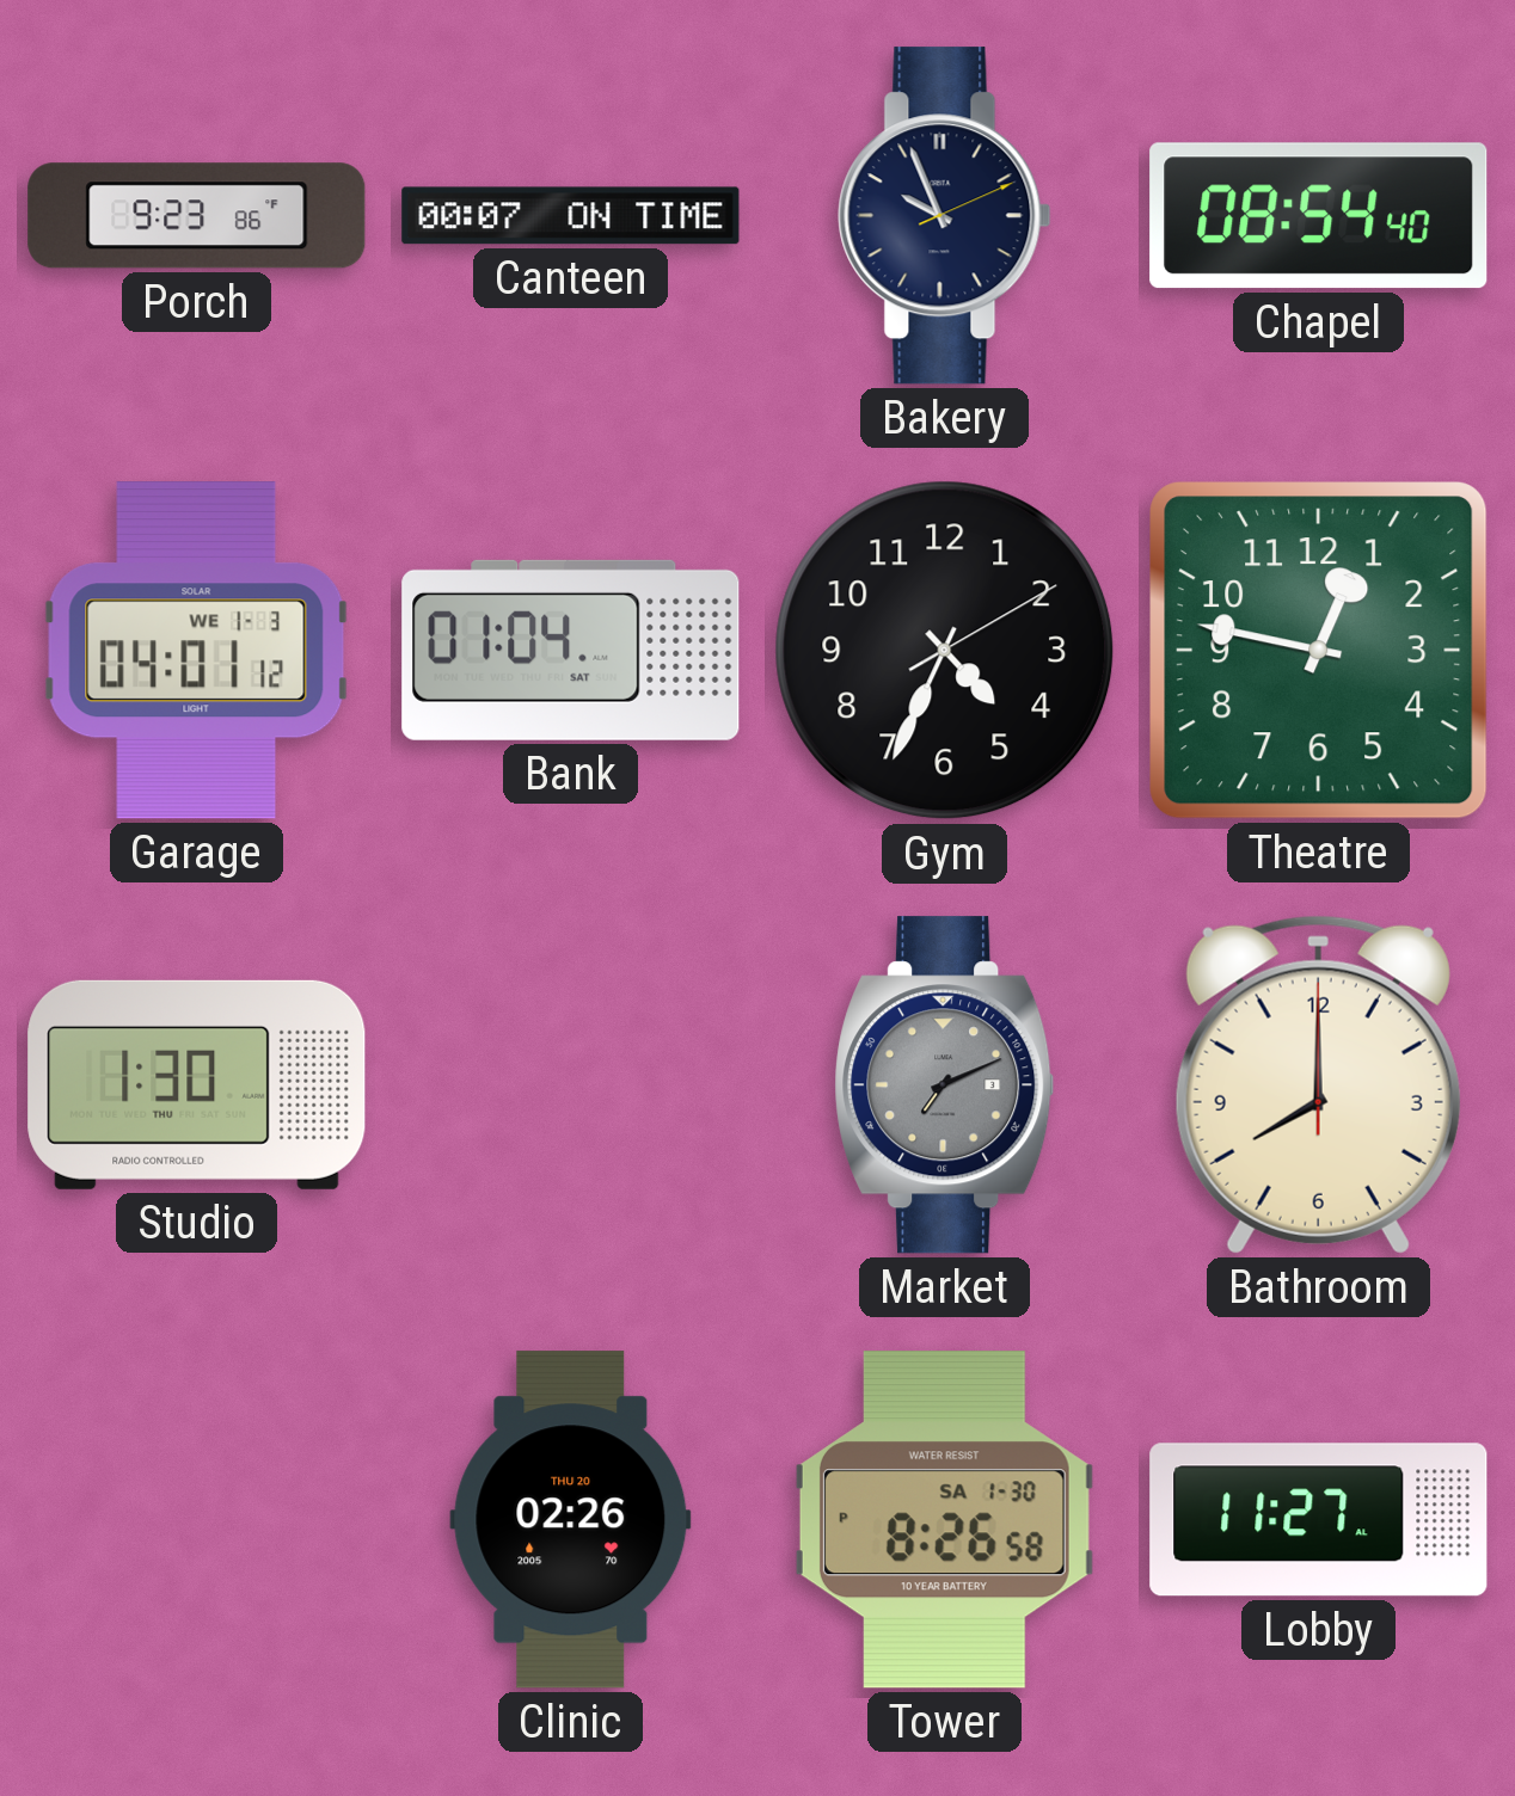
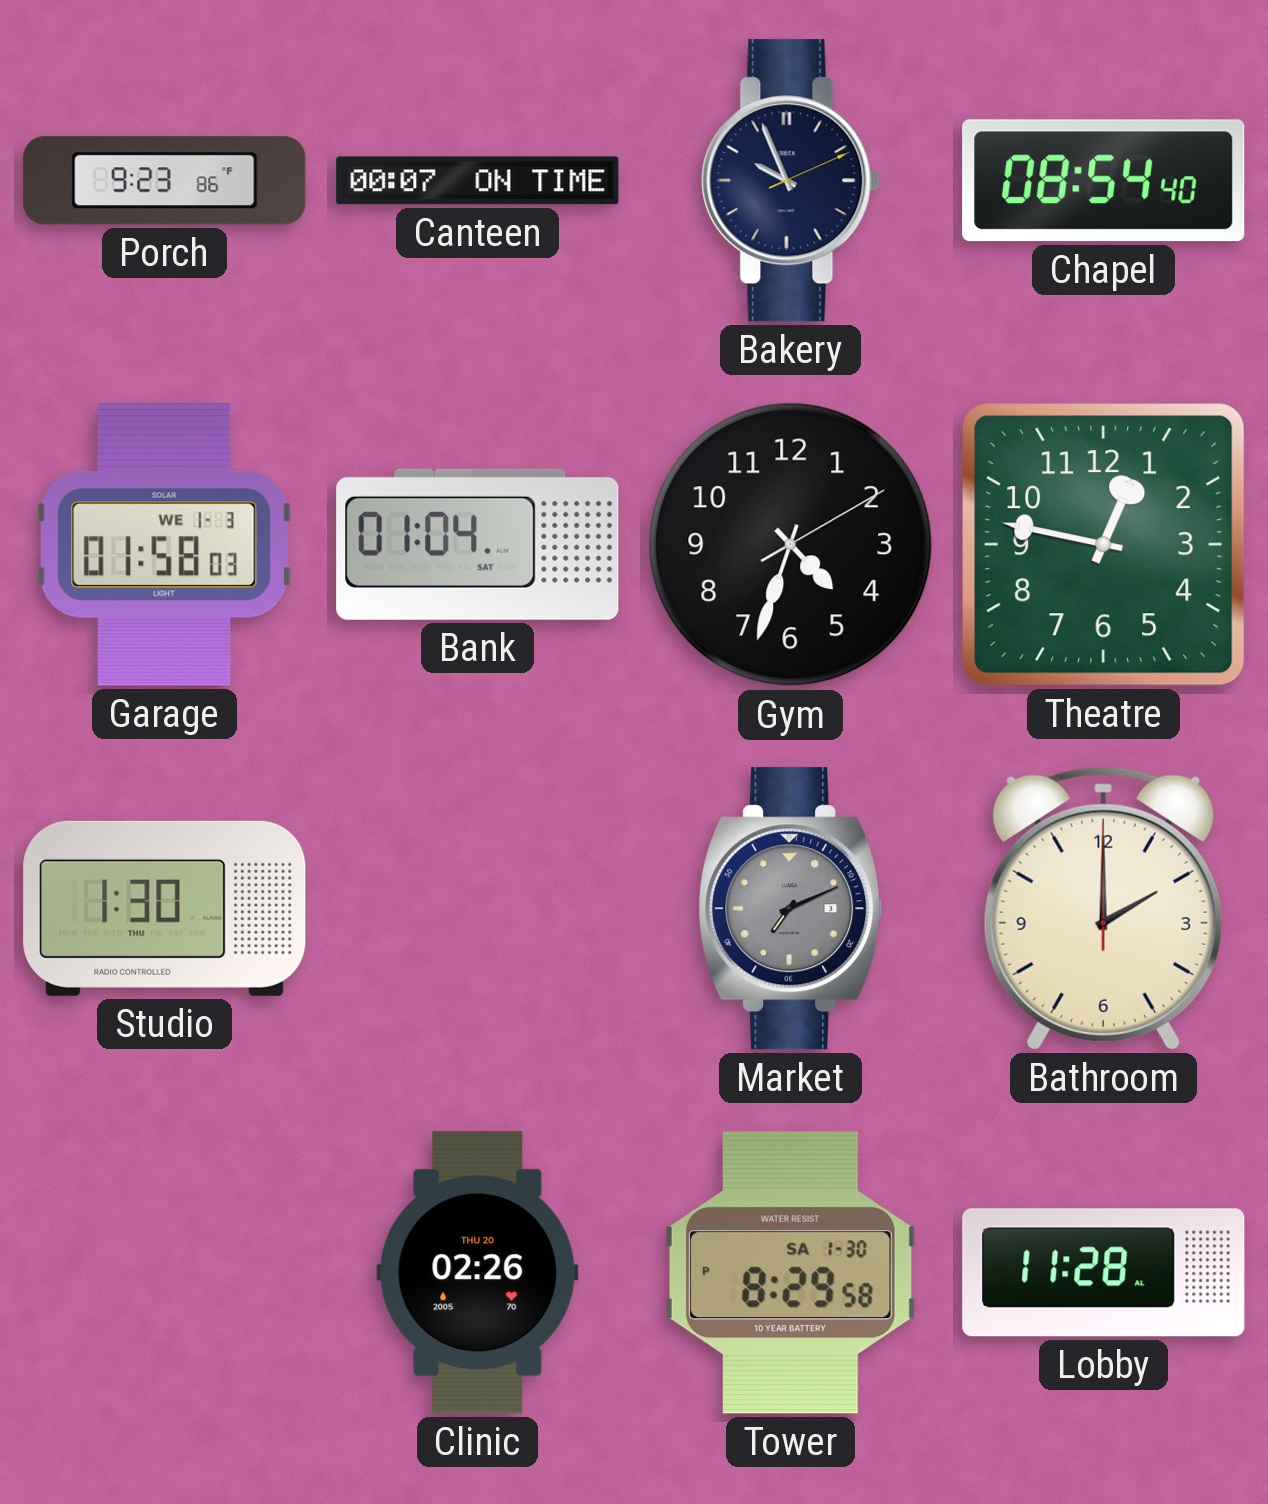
Garage: 04:01 -> 01:58 (165, 545)
Gym: 4:34 -> 4:33 (791, 545)
Bathroom: 8:00 -> 2:00 (1103, 908)
Tower: 8:26 -> 8:29 (790, 1273)
Lobby: 11:27 -> 11:28 (1104, 1273)
